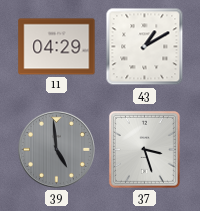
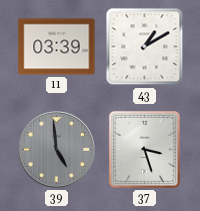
11: 04:29 -> 03:39 (57, 47)
